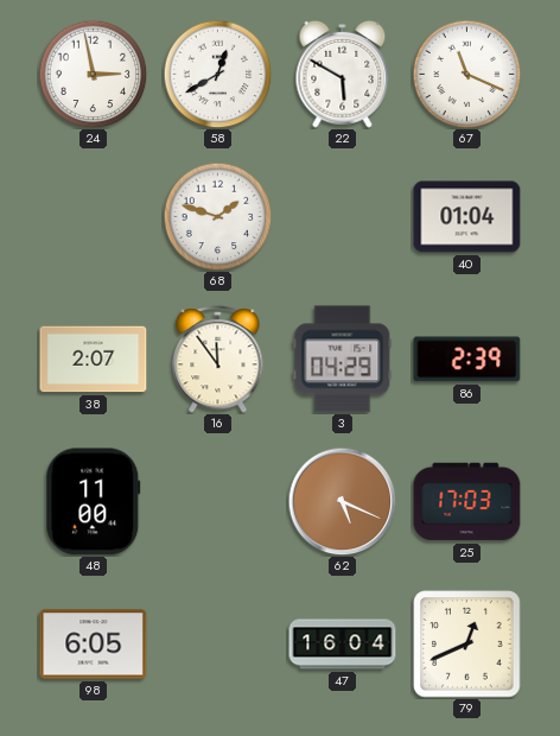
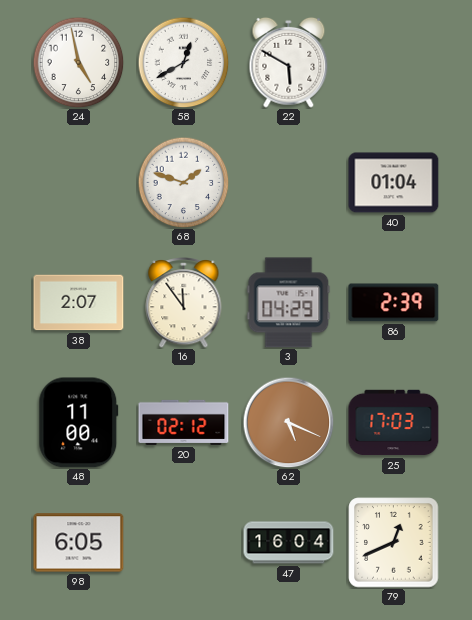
24: 2:58 -> 4:58 (78, 62)
67: 11:19 -> none (466, 74)
20: none -> 02:12 (184, 422)
